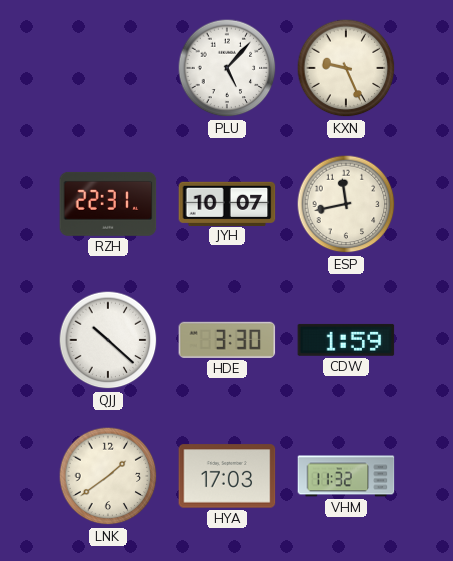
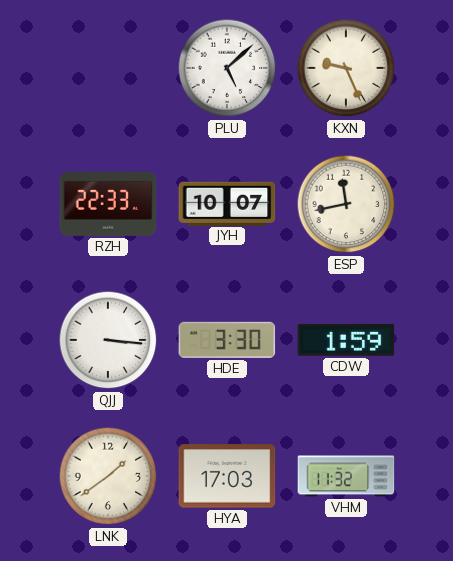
PLU: 5:07 -> 5:08 (227, 68)
RZH: 22:31 -> 22:33 (108, 204)
QJJ: 10:22 -> 3:16 (108, 340)
